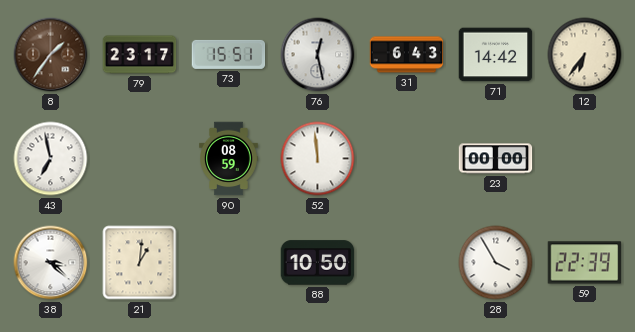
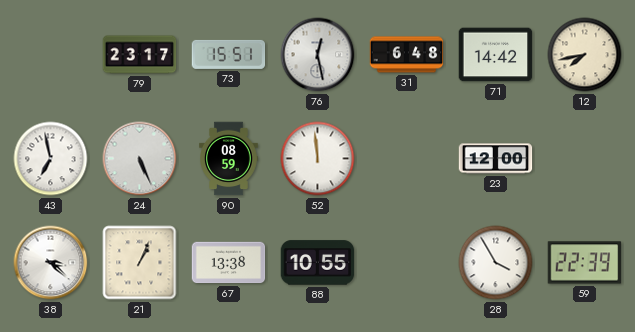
8: 1:36 -> none (51, 55)
31: 6:43 -> 6:48 (407, 55)
12: 6:36 -> 7:43 (585, 55)
24: none -> 5:26 (140, 159)
23: 00:00 -> 12:00 (496, 159)
21: 1:01 -> 1:04 (140, 263)
67: none -> 13:38 (229, 263)
88: 10:50 -> 10:55 (318, 263)
